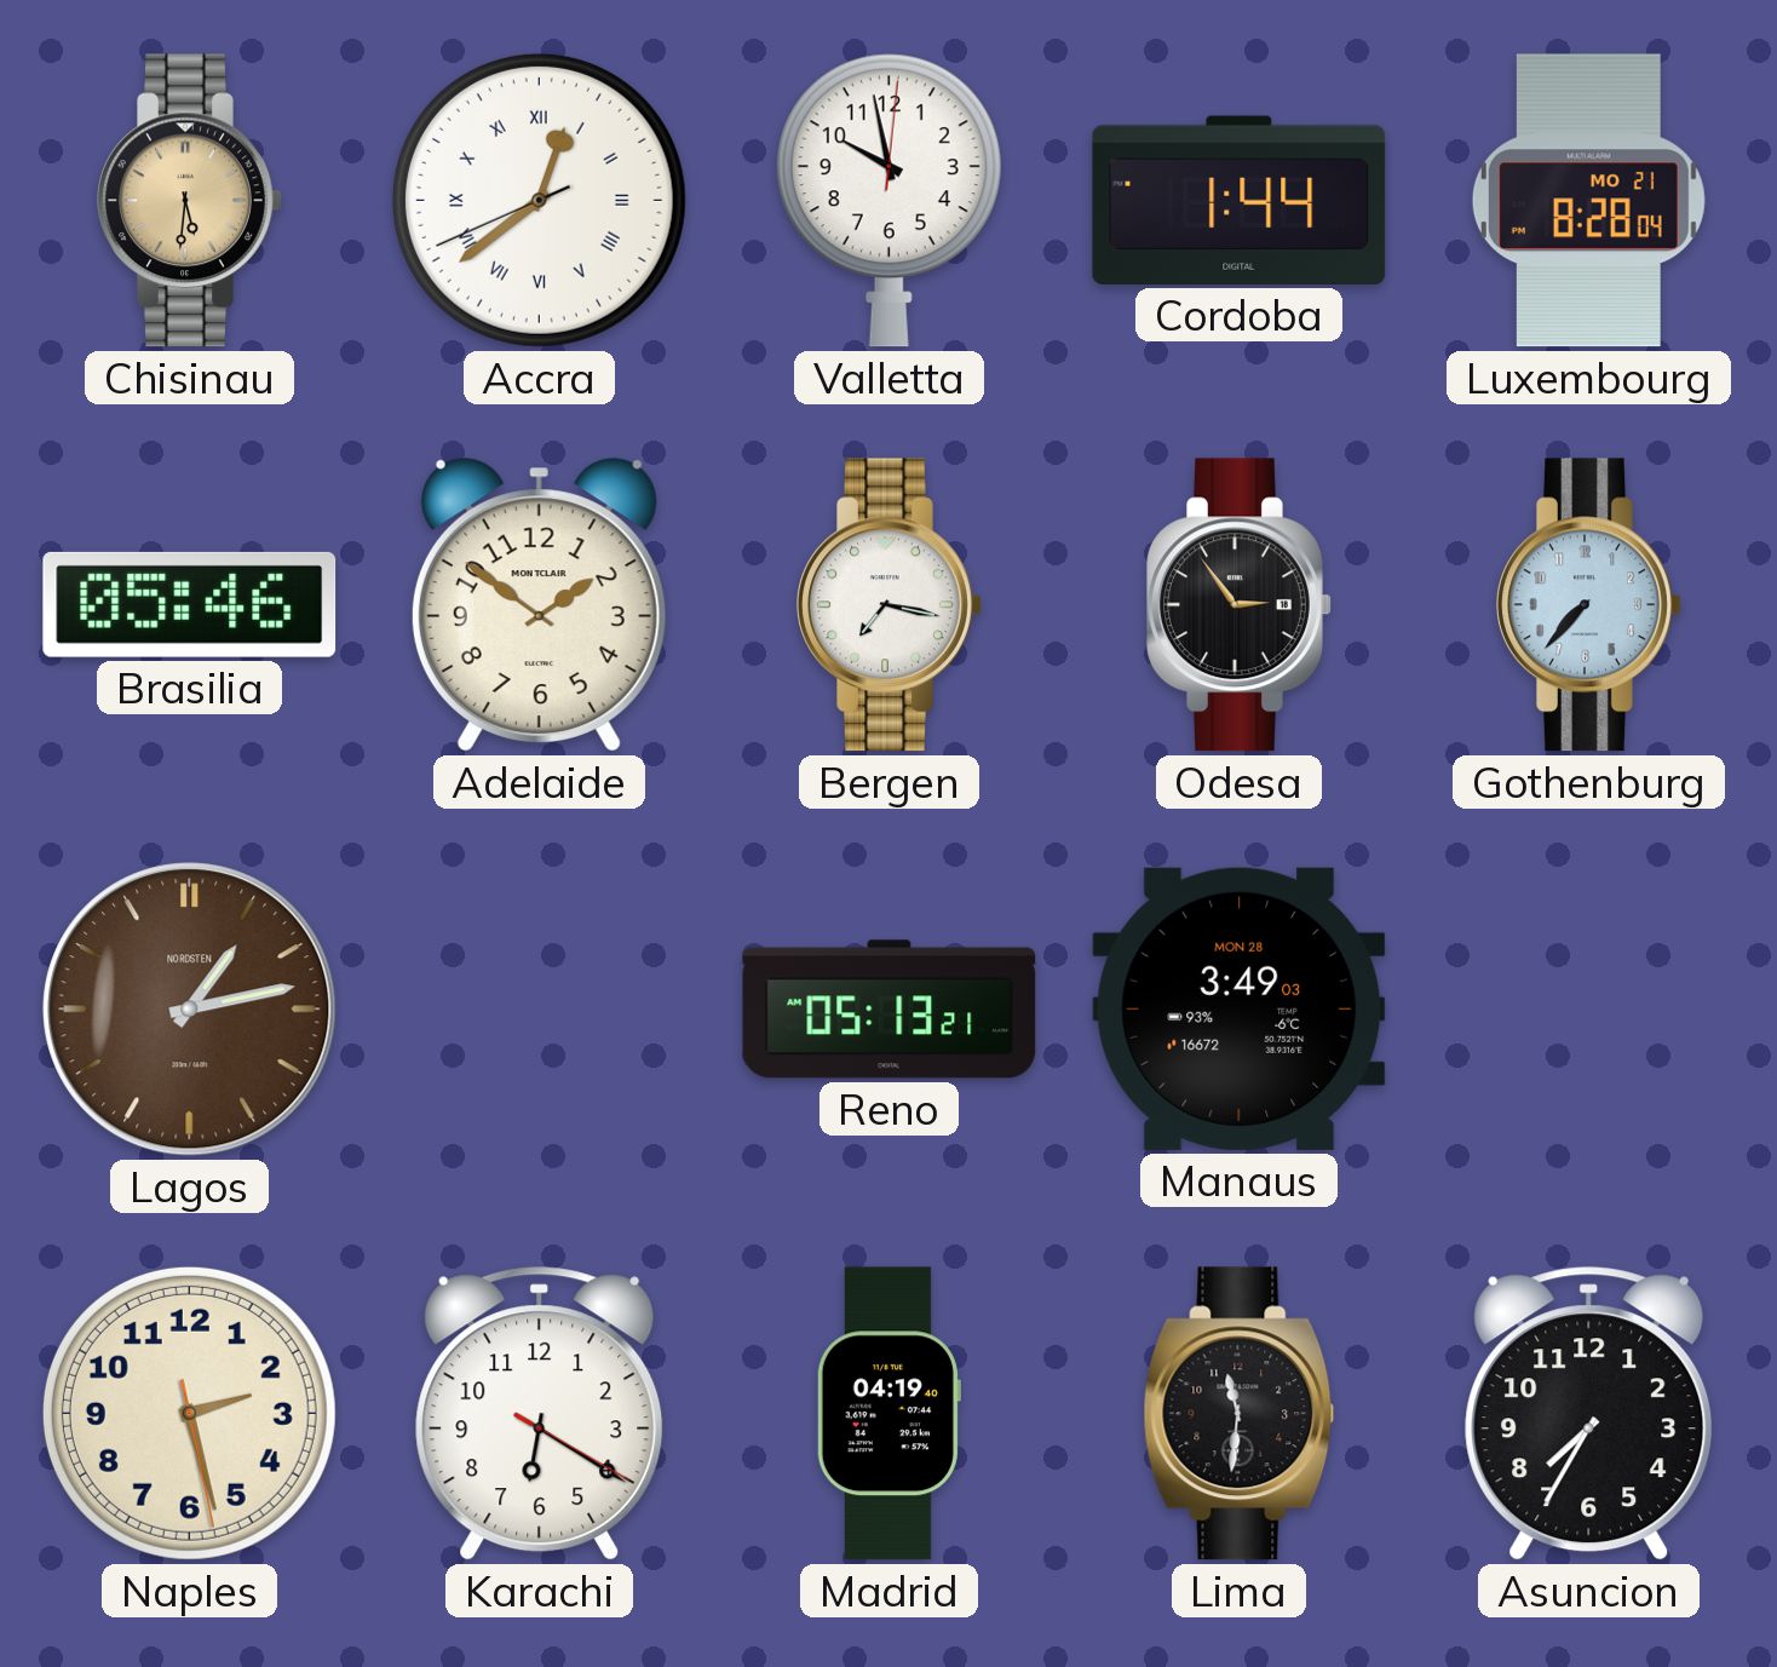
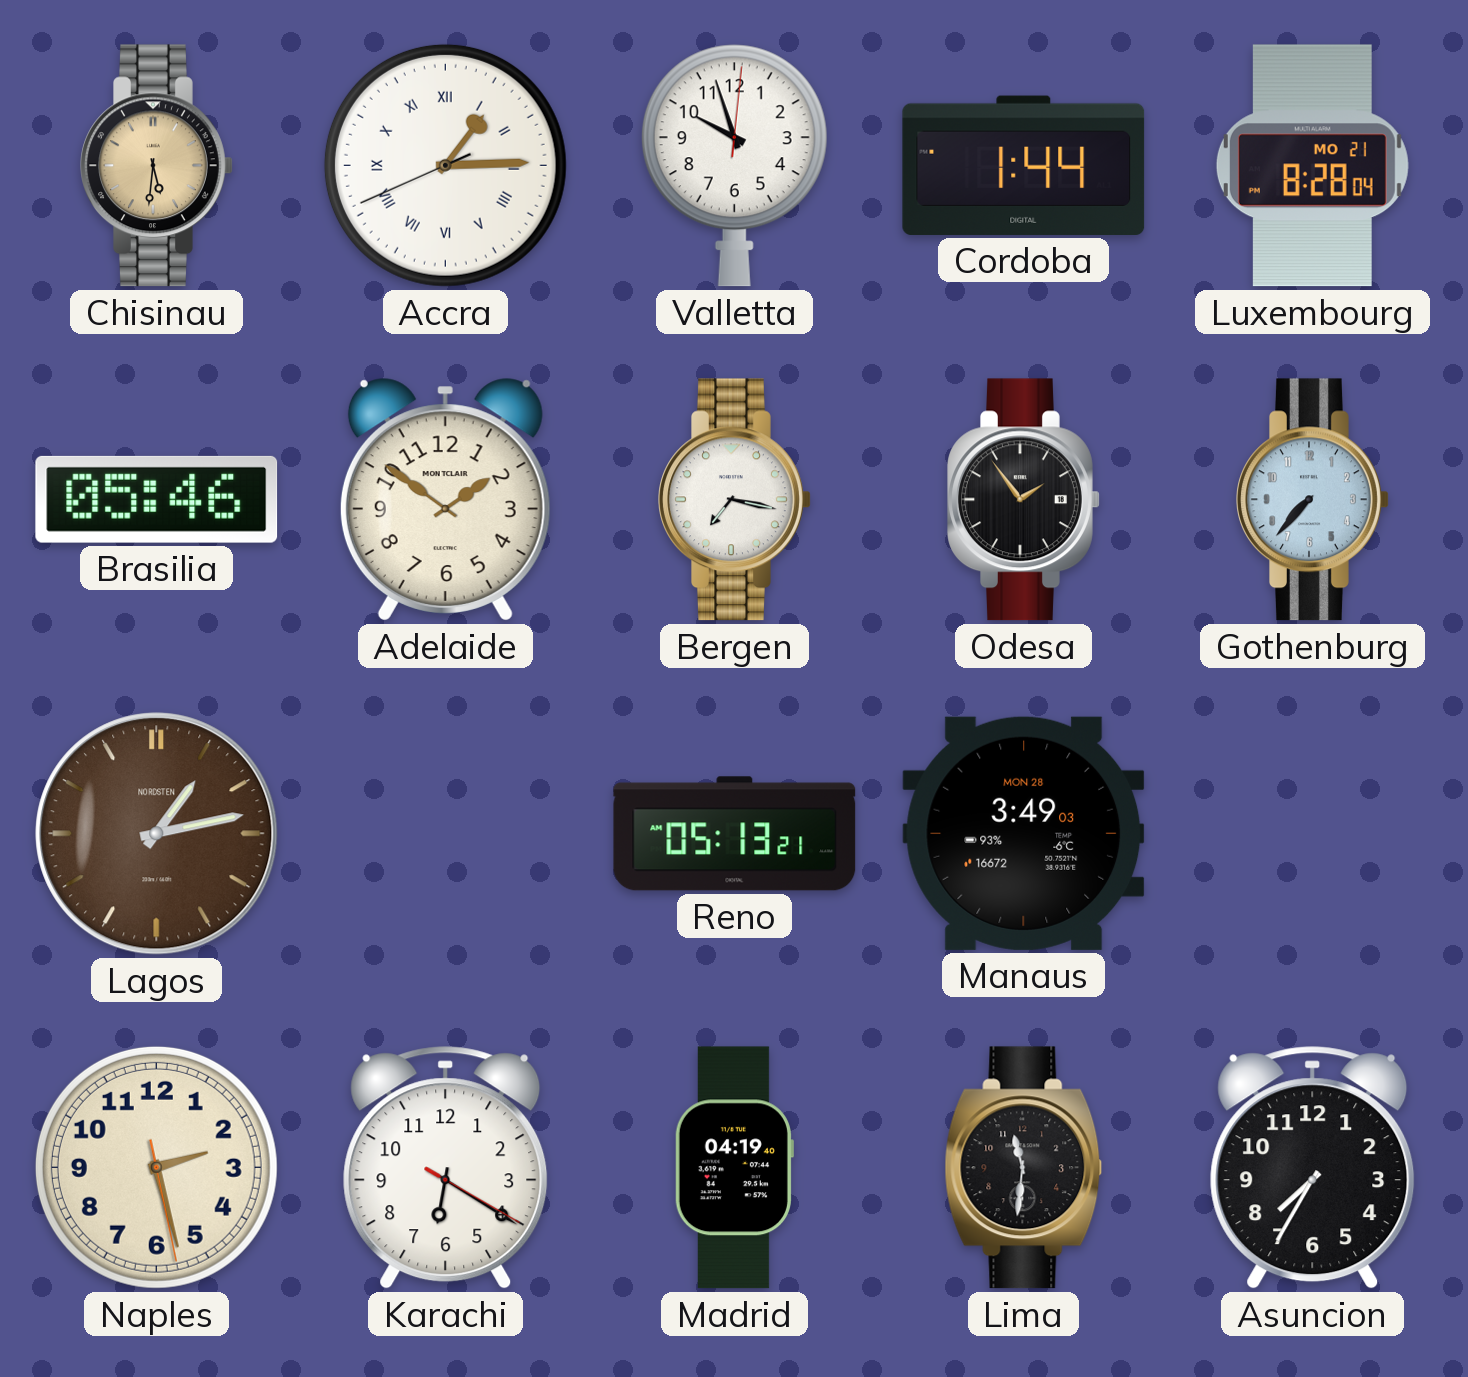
Accra: 12:38 -> 1:14 (445, 165)
Valletta: 9:58 -> 9:57 (734, 166)
Odesa: 2:54 -> 1:54 (1024, 500)
